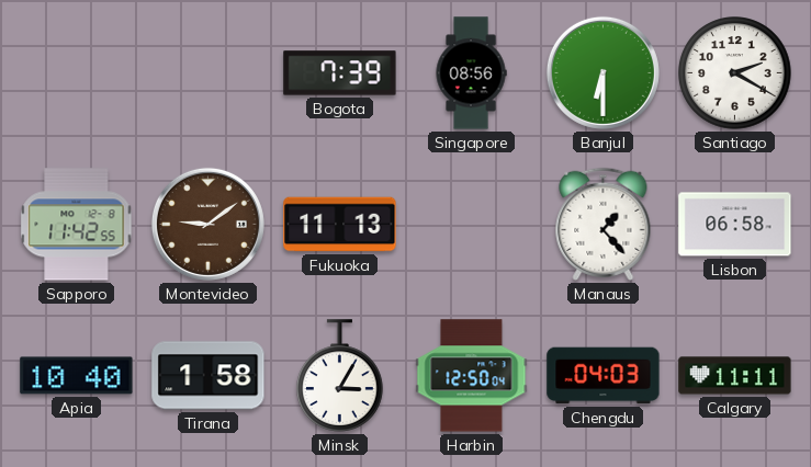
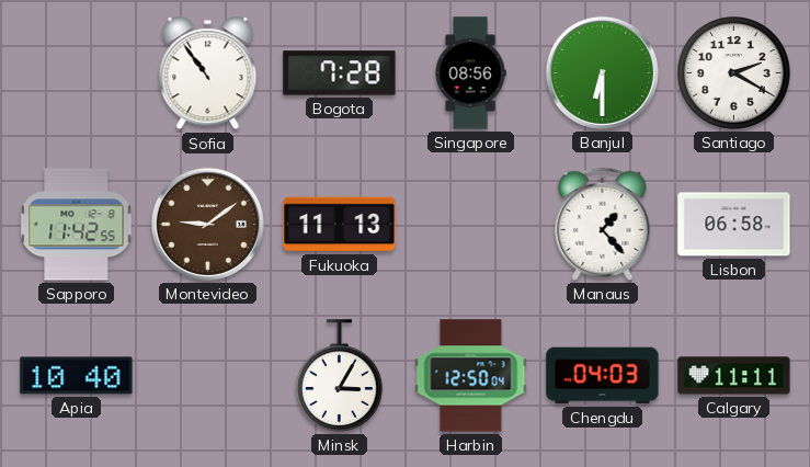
Sofia: none -> 10:54 (208, 73)
Bogota: 7:39 -> 7:28 (340, 73)
Tirana: 1:58 -> none (209, 376)
